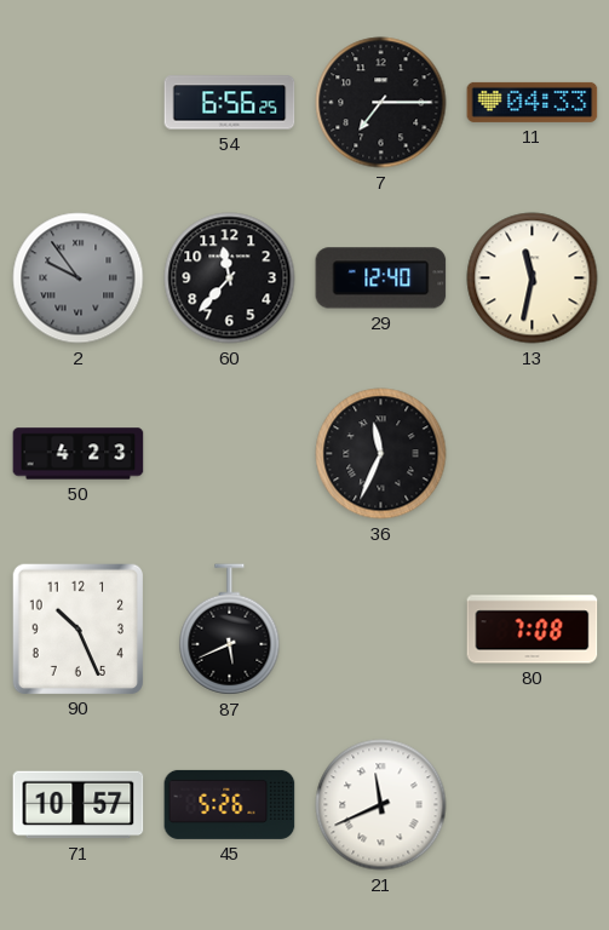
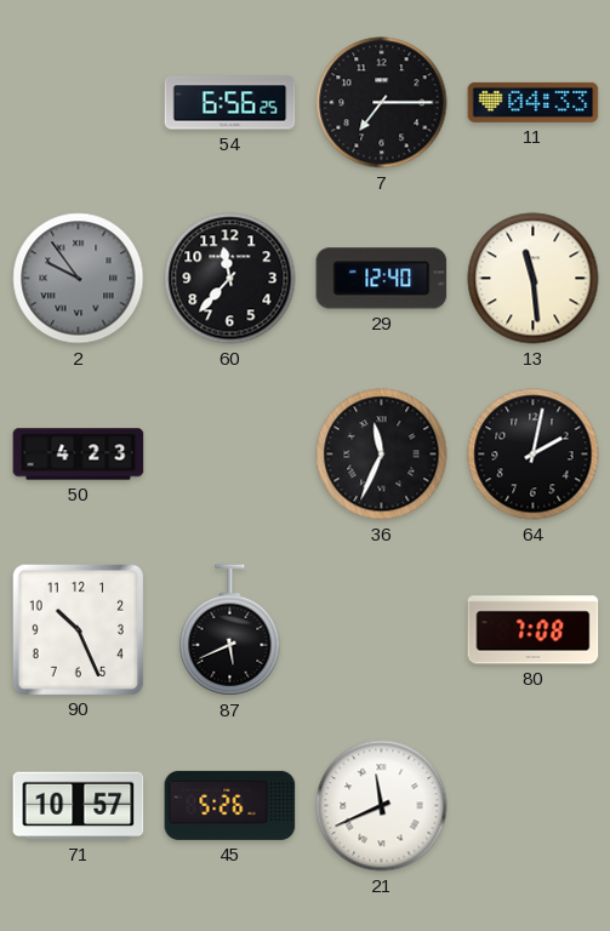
13: 11:32 -> 11:29 (534, 279)
64: none -> 2:02 (534, 455)
